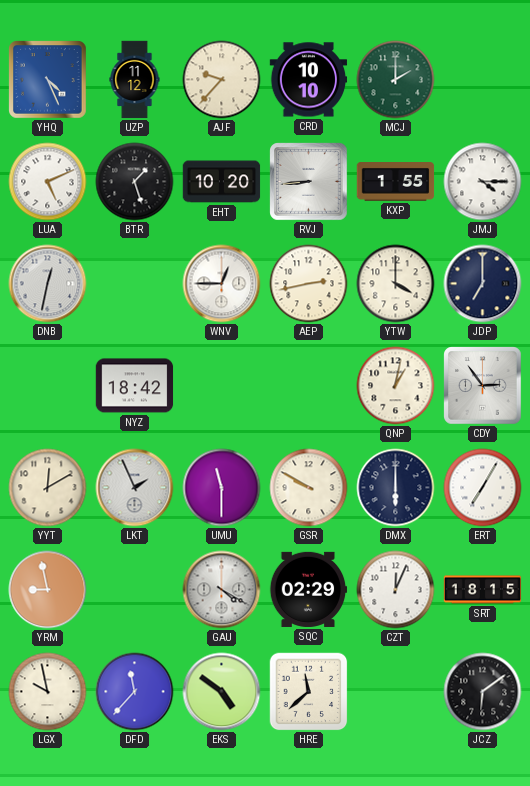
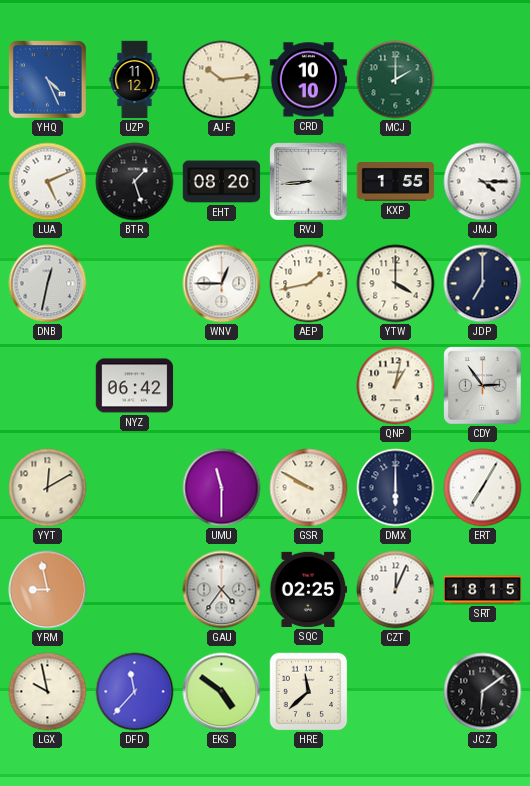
AJF: 9:37 -> 10:14 (222, 80)
EHT: 10:20 -> 08:20 (222, 182)
AEP: 2:43 -> 1:43 (309, 284)
NYZ: 18:42 -> 06:42 (135, 386)
LKT: 1:56 -> none (135, 488)
GAU: 4:20 -> 4:36 (222, 590)
SQC: 02:29 -> 02:25 (308, 589)
